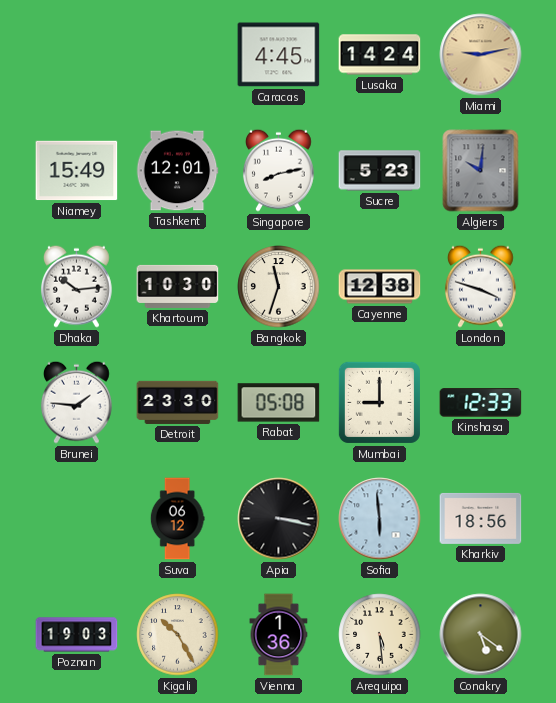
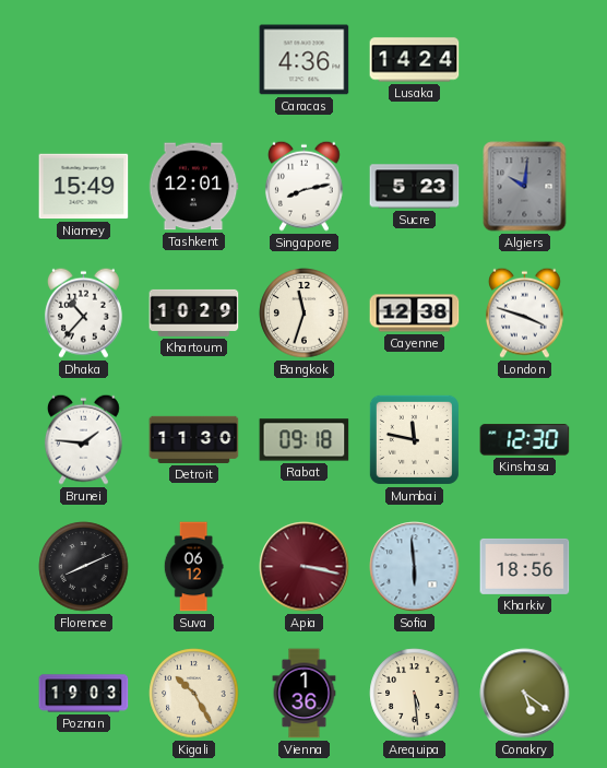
Caracas: 4:45 -> 4:36 (305, 60)
Miami: 9:13 -> none (481, 55)
Dhaka: 10:14 -> 10:37 (83, 312)
Khartoum: 10:30 -> 10:29 (194, 312)
Detroit: 23:30 -> 11:30 (194, 439)
Rabat: 05:08 -> 09:18 (305, 440)
Mumbai: 9:00 -> 11:47 (414, 439)
Kinshasa: 12:33 -> 12:30 (525, 440)
Florence: none -> 8:11 (84, 567)
Apia dial: black -> burgundy (305, 567)
